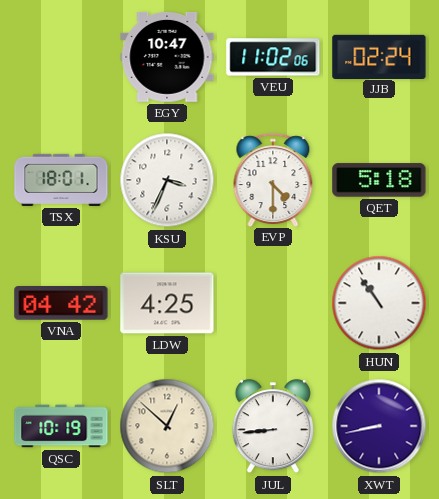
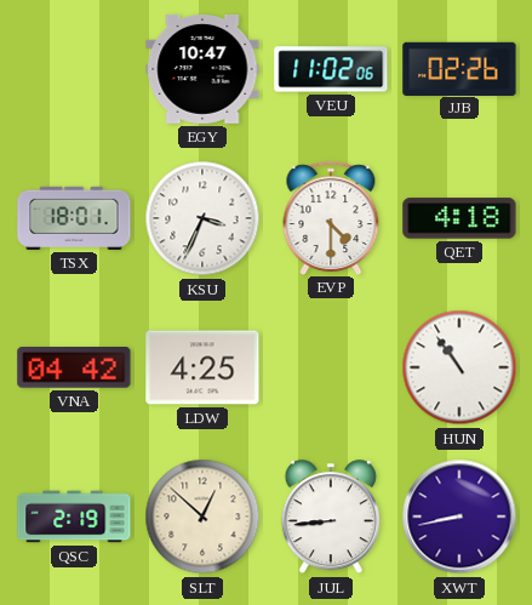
JJB: 02:24 -> 02:26 (459, 68)
QET: 5:18 -> 4:18 (459, 218)
QSC: 10:19 -> 2:19 (74, 516)
